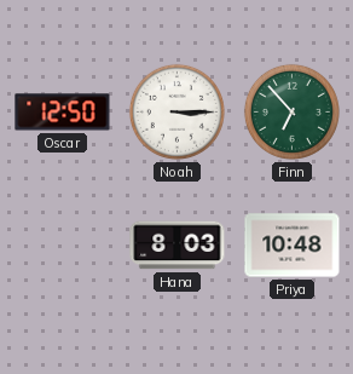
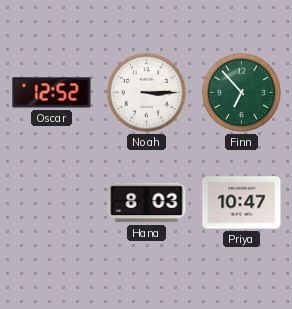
Oscar: 12:50 -> 12:52 (52, 93)
Priya: 10:48 -> 10:47 (242, 203)
